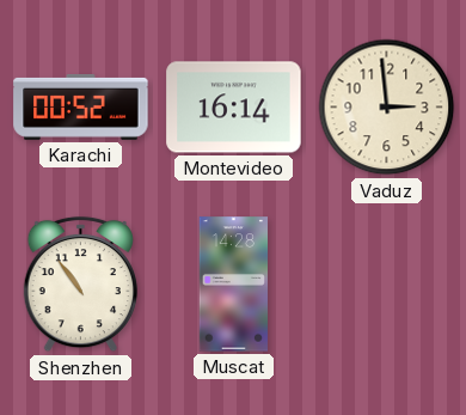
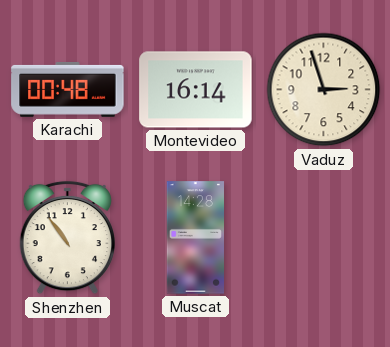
Karachi: 00:52 -> 00:48 (68, 89)
Vaduz: 2:59 -> 2:57 (324, 90)
